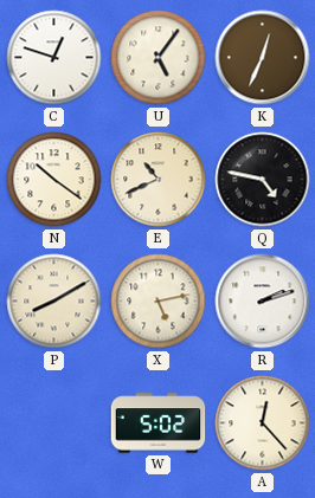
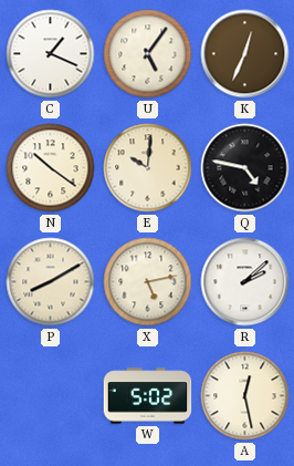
C: 12:48 -> 1:19 (51, 54)
E: 10:41 -> 10:01 (148, 168)
R: 2:12 -> 2:08 (245, 282)
A: 12:23 -> 12:28 (245, 396)
